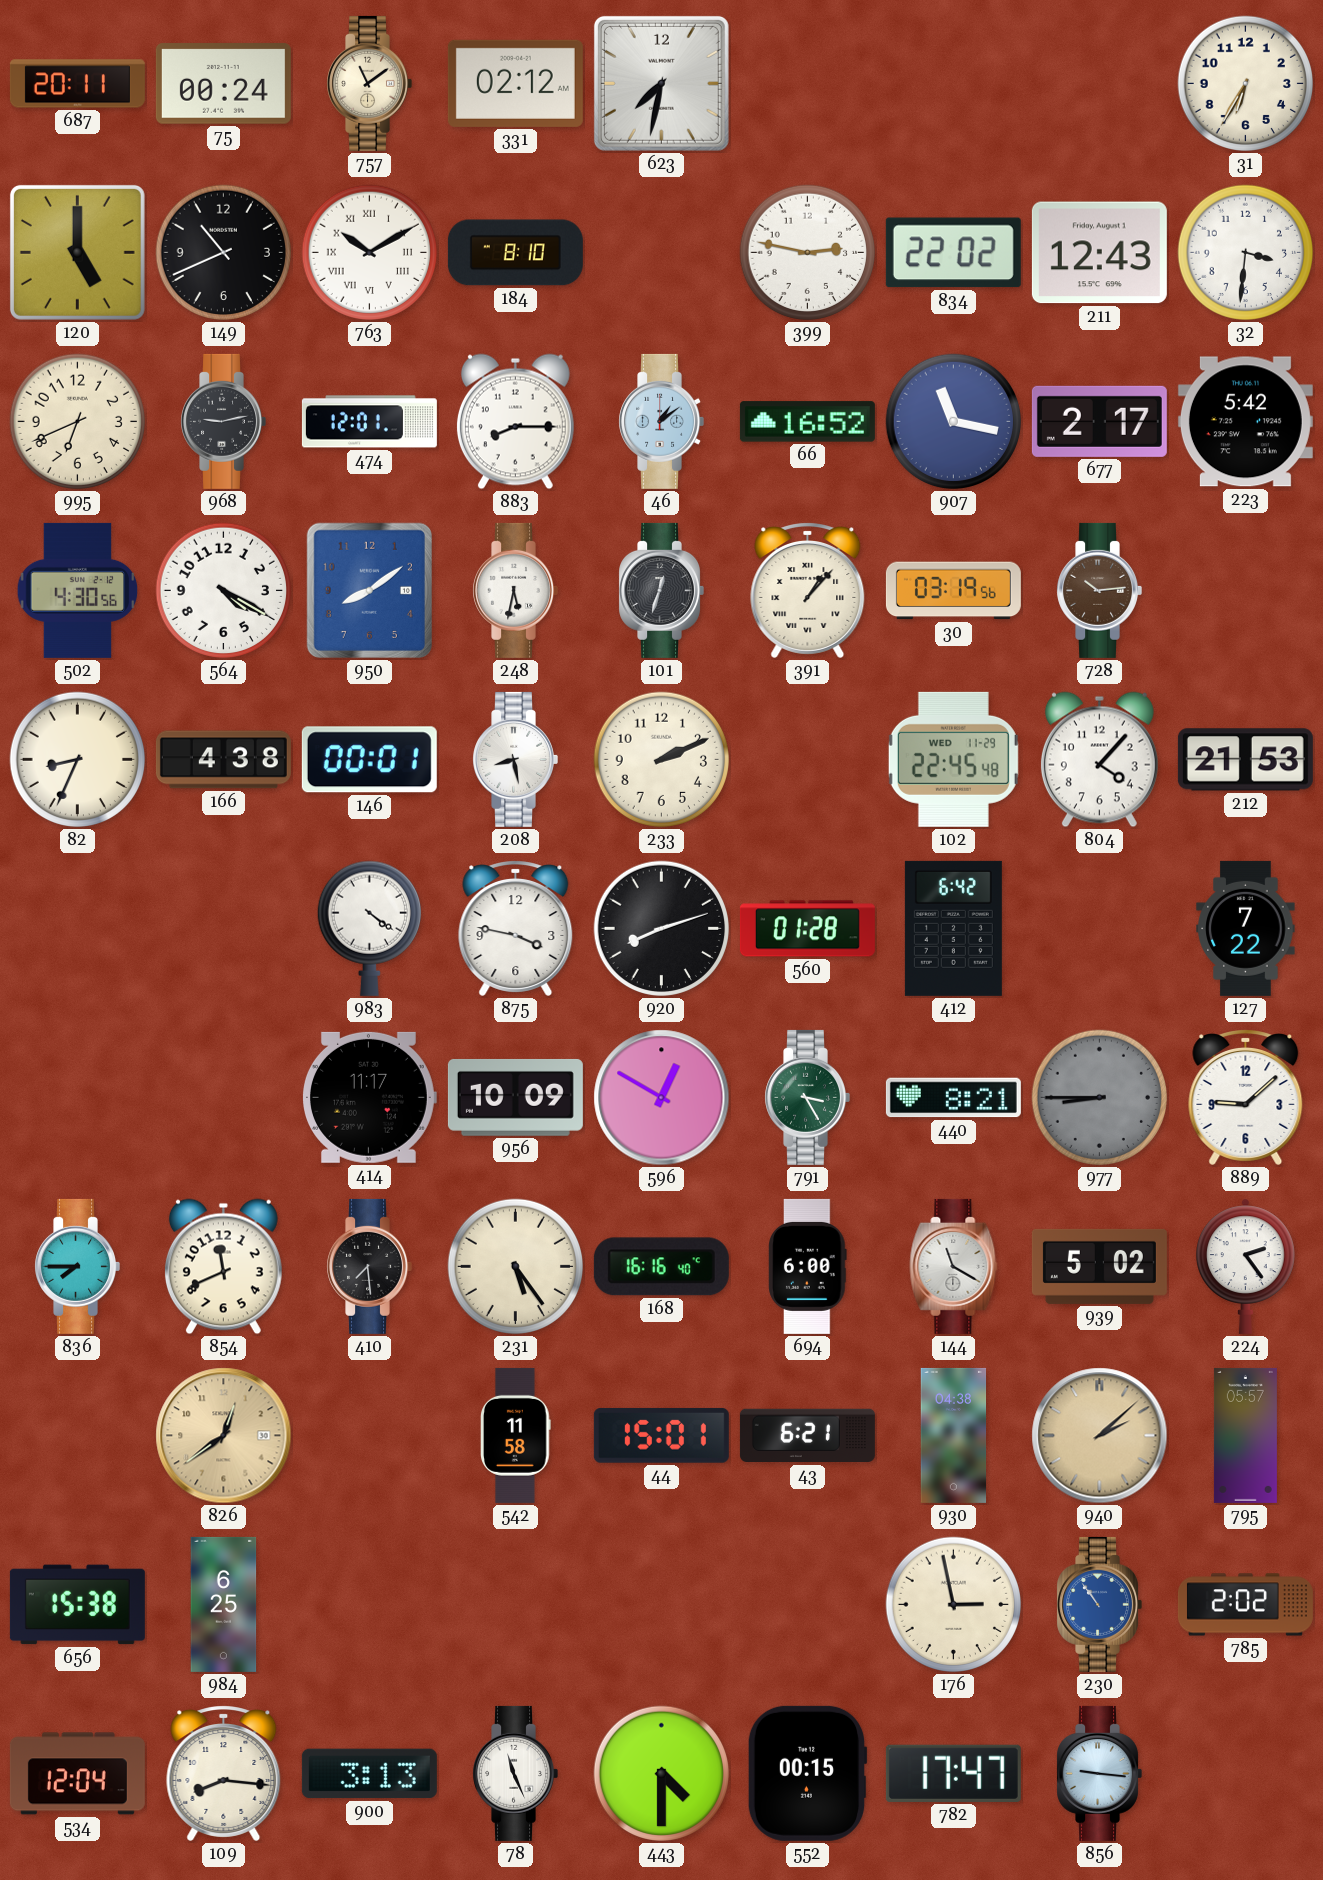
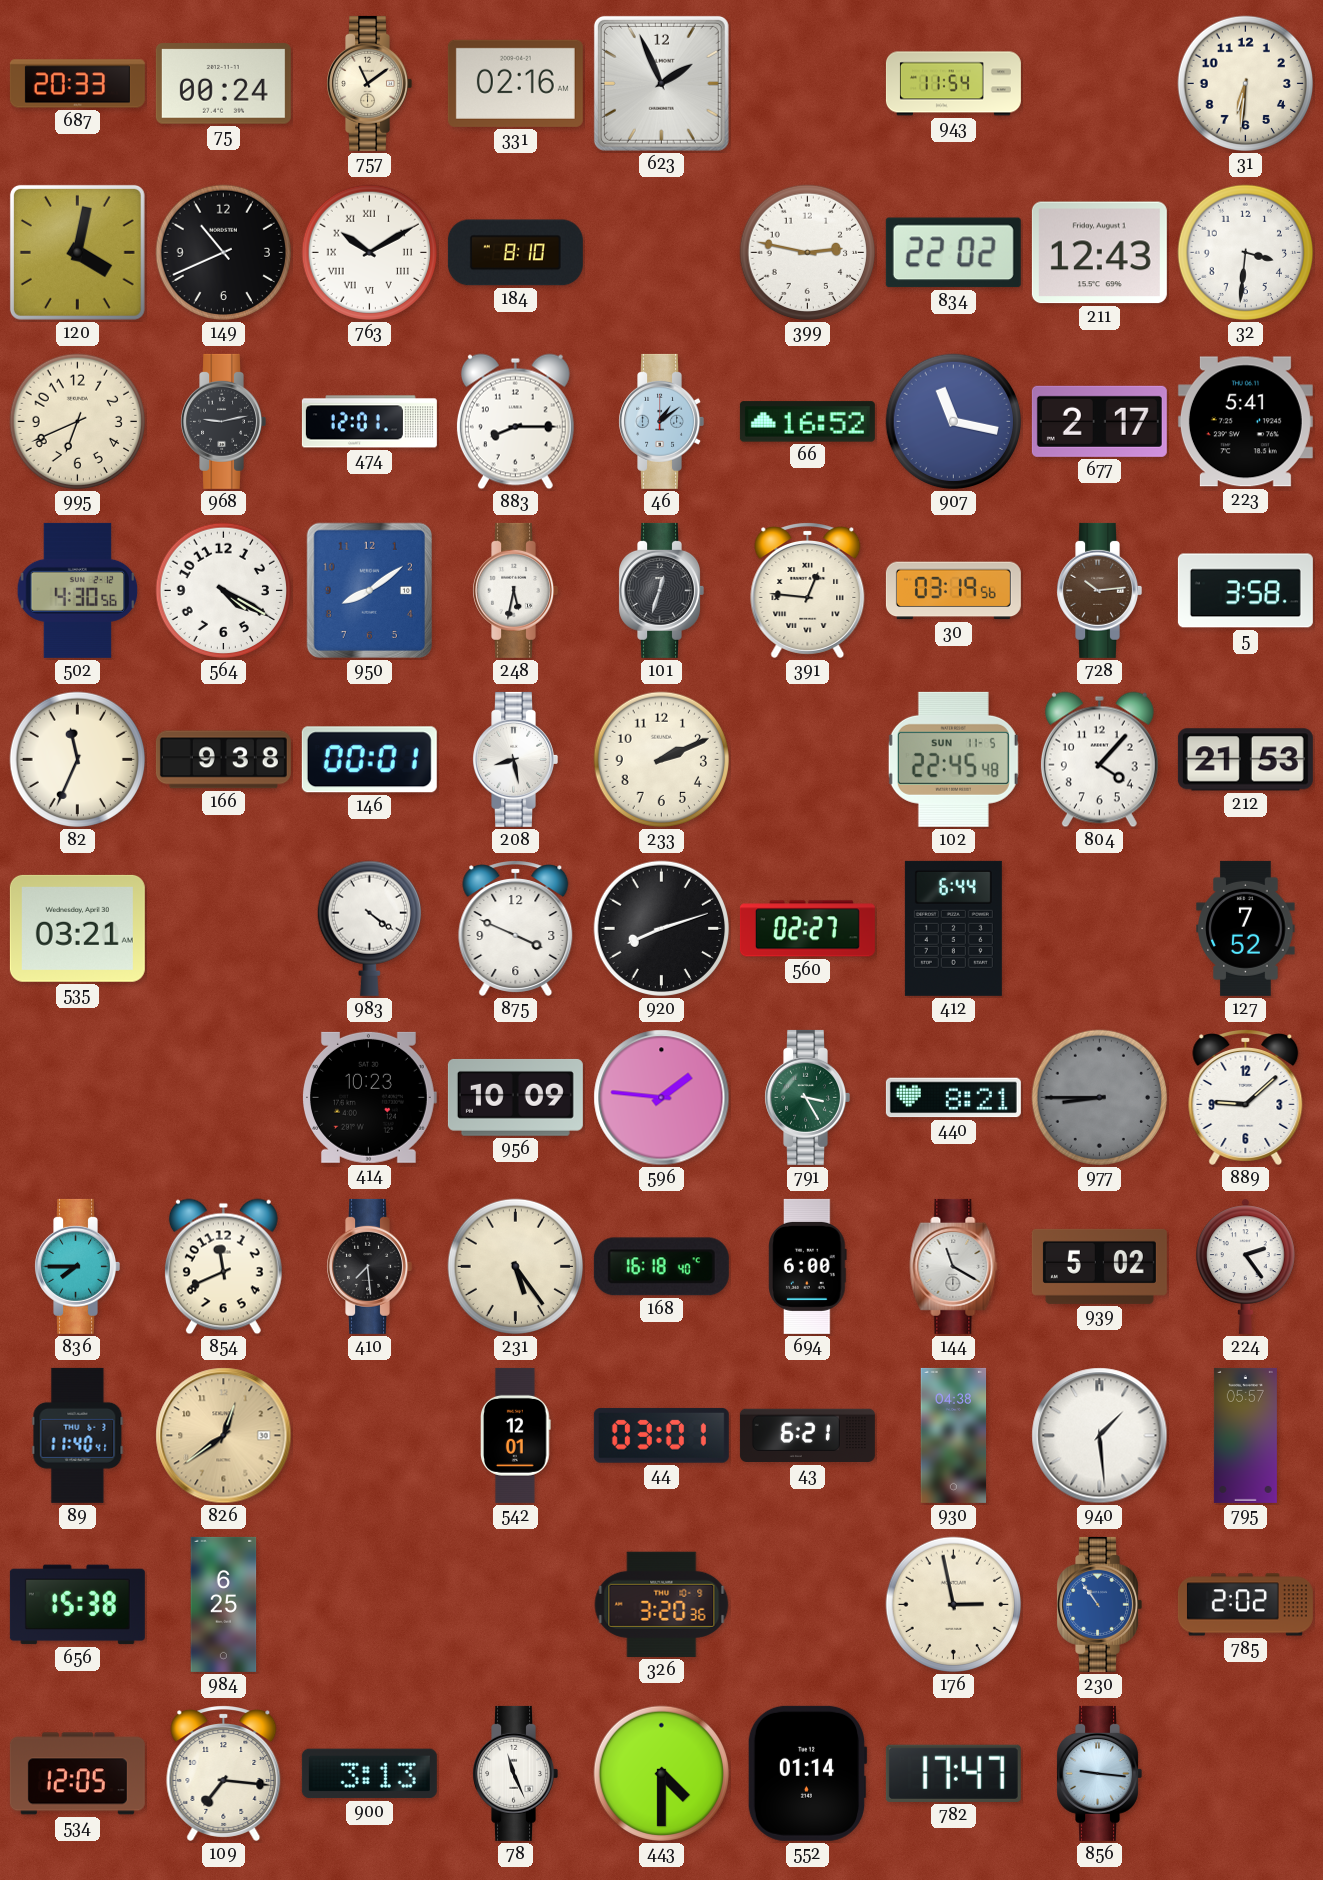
687: 20:11 -> 20:33 (77, 84)
331: 02:12 -> 02:16 (515, 83)
623: 7:32 -> 1:56 (661, 83)
943: none -> 11:54 (953, 84)
31: 6:35 -> 6:31 (1246, 84)
120: 5:00 -> 4:02 (77, 252)
223: 5:42 -> 5:41 (1245, 422)
391: 1:07 -> 12:46 (808, 590)
5: none -> 3:58 (1245, 591)
82: 8:34 -> 11:34 (78, 760)
166: 4:38 -> 9:38 (223, 760)
102 date: WED 11-29 -> SUN 11-5 (953, 759)
535: none -> 03:21 (77, 928)
875: 3:47 -> 3:49 (516, 928)
560: 01:28 -> 02:27 (807, 929)
412: 6:42 -> 6:44 (953, 928)
127: 7:22 -> 7:52 (1246, 928)
414: 11:17 -> 10:23 (370, 1097)
596: 12:50 -> 1:46 (662, 1098)
168: 16:16 -> 16:18 (661, 1267)
89: none -> 11:40 (78, 1435)
542: 11:58 -> 12:01 (516, 1435)
44: 15:01 -> 03:01 (661, 1435)
940: 2:08 -> 1:29 (1100, 1436)
940 dial: champagne -> white (1100, 1436)
326: none -> 3:20 (662, 1604)
534: 12:04 -> 12:05 (77, 1774)
109: 8:16 -> 7:16 (224, 1773)
552: 00:15 -> 01:14 (807, 1773)
